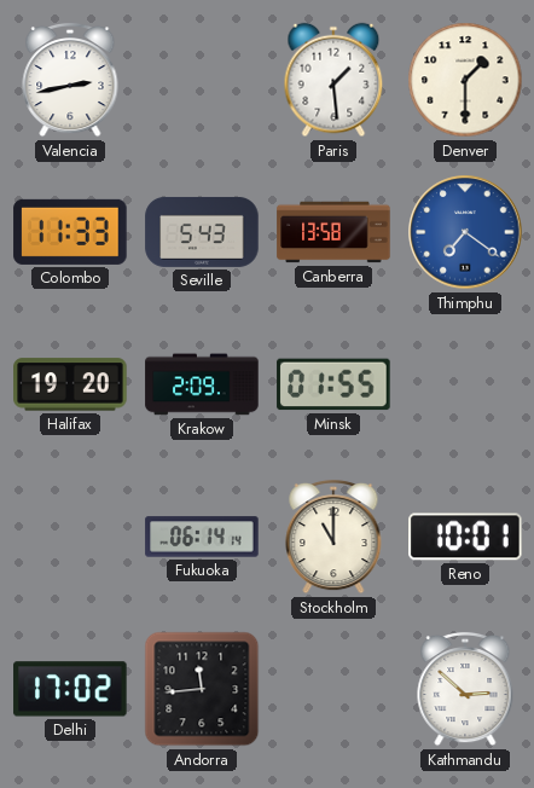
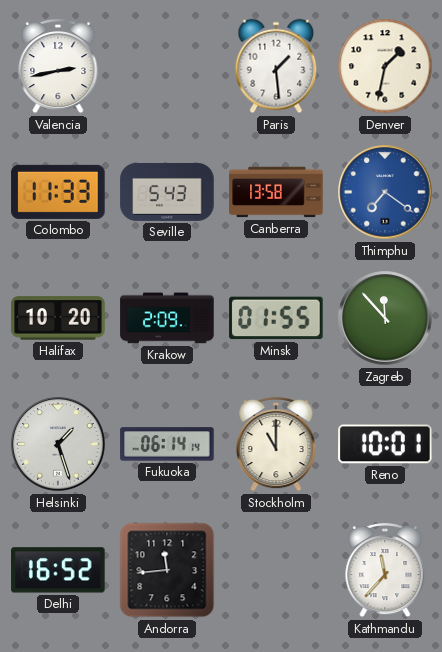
Denver: 1:30 -> 1:32 (385, 66)
Halifax: 19:20 -> 10:20 (58, 318)
Zagreb: none -> 11:53 (385, 318)
Helsinki: none -> 1:27 (58, 444)
Delhi: 17:02 -> 16:52 (58, 570)
Kathmandu: 2:52 -> 11:37 (385, 570)
